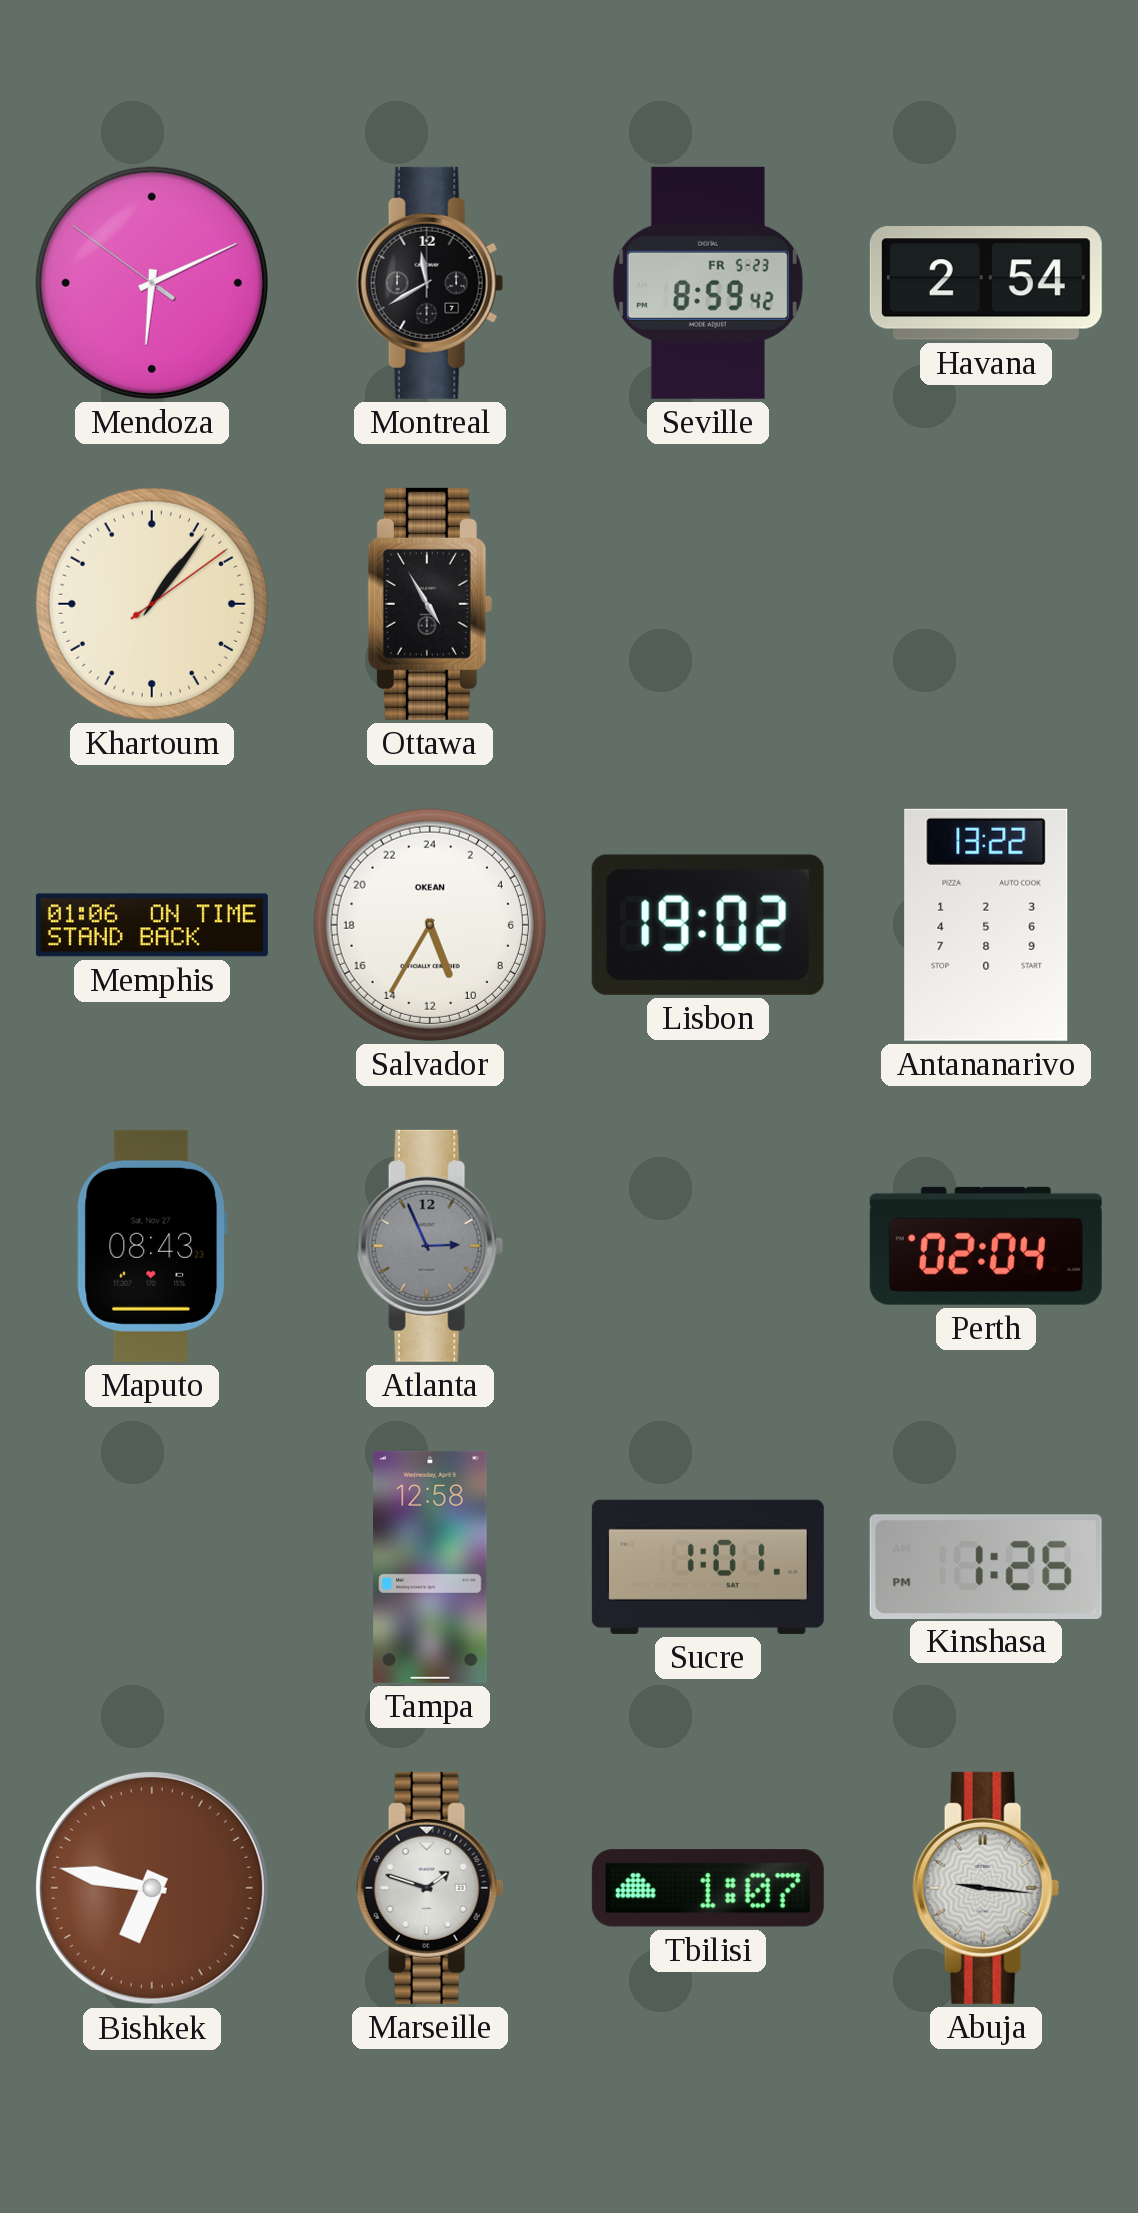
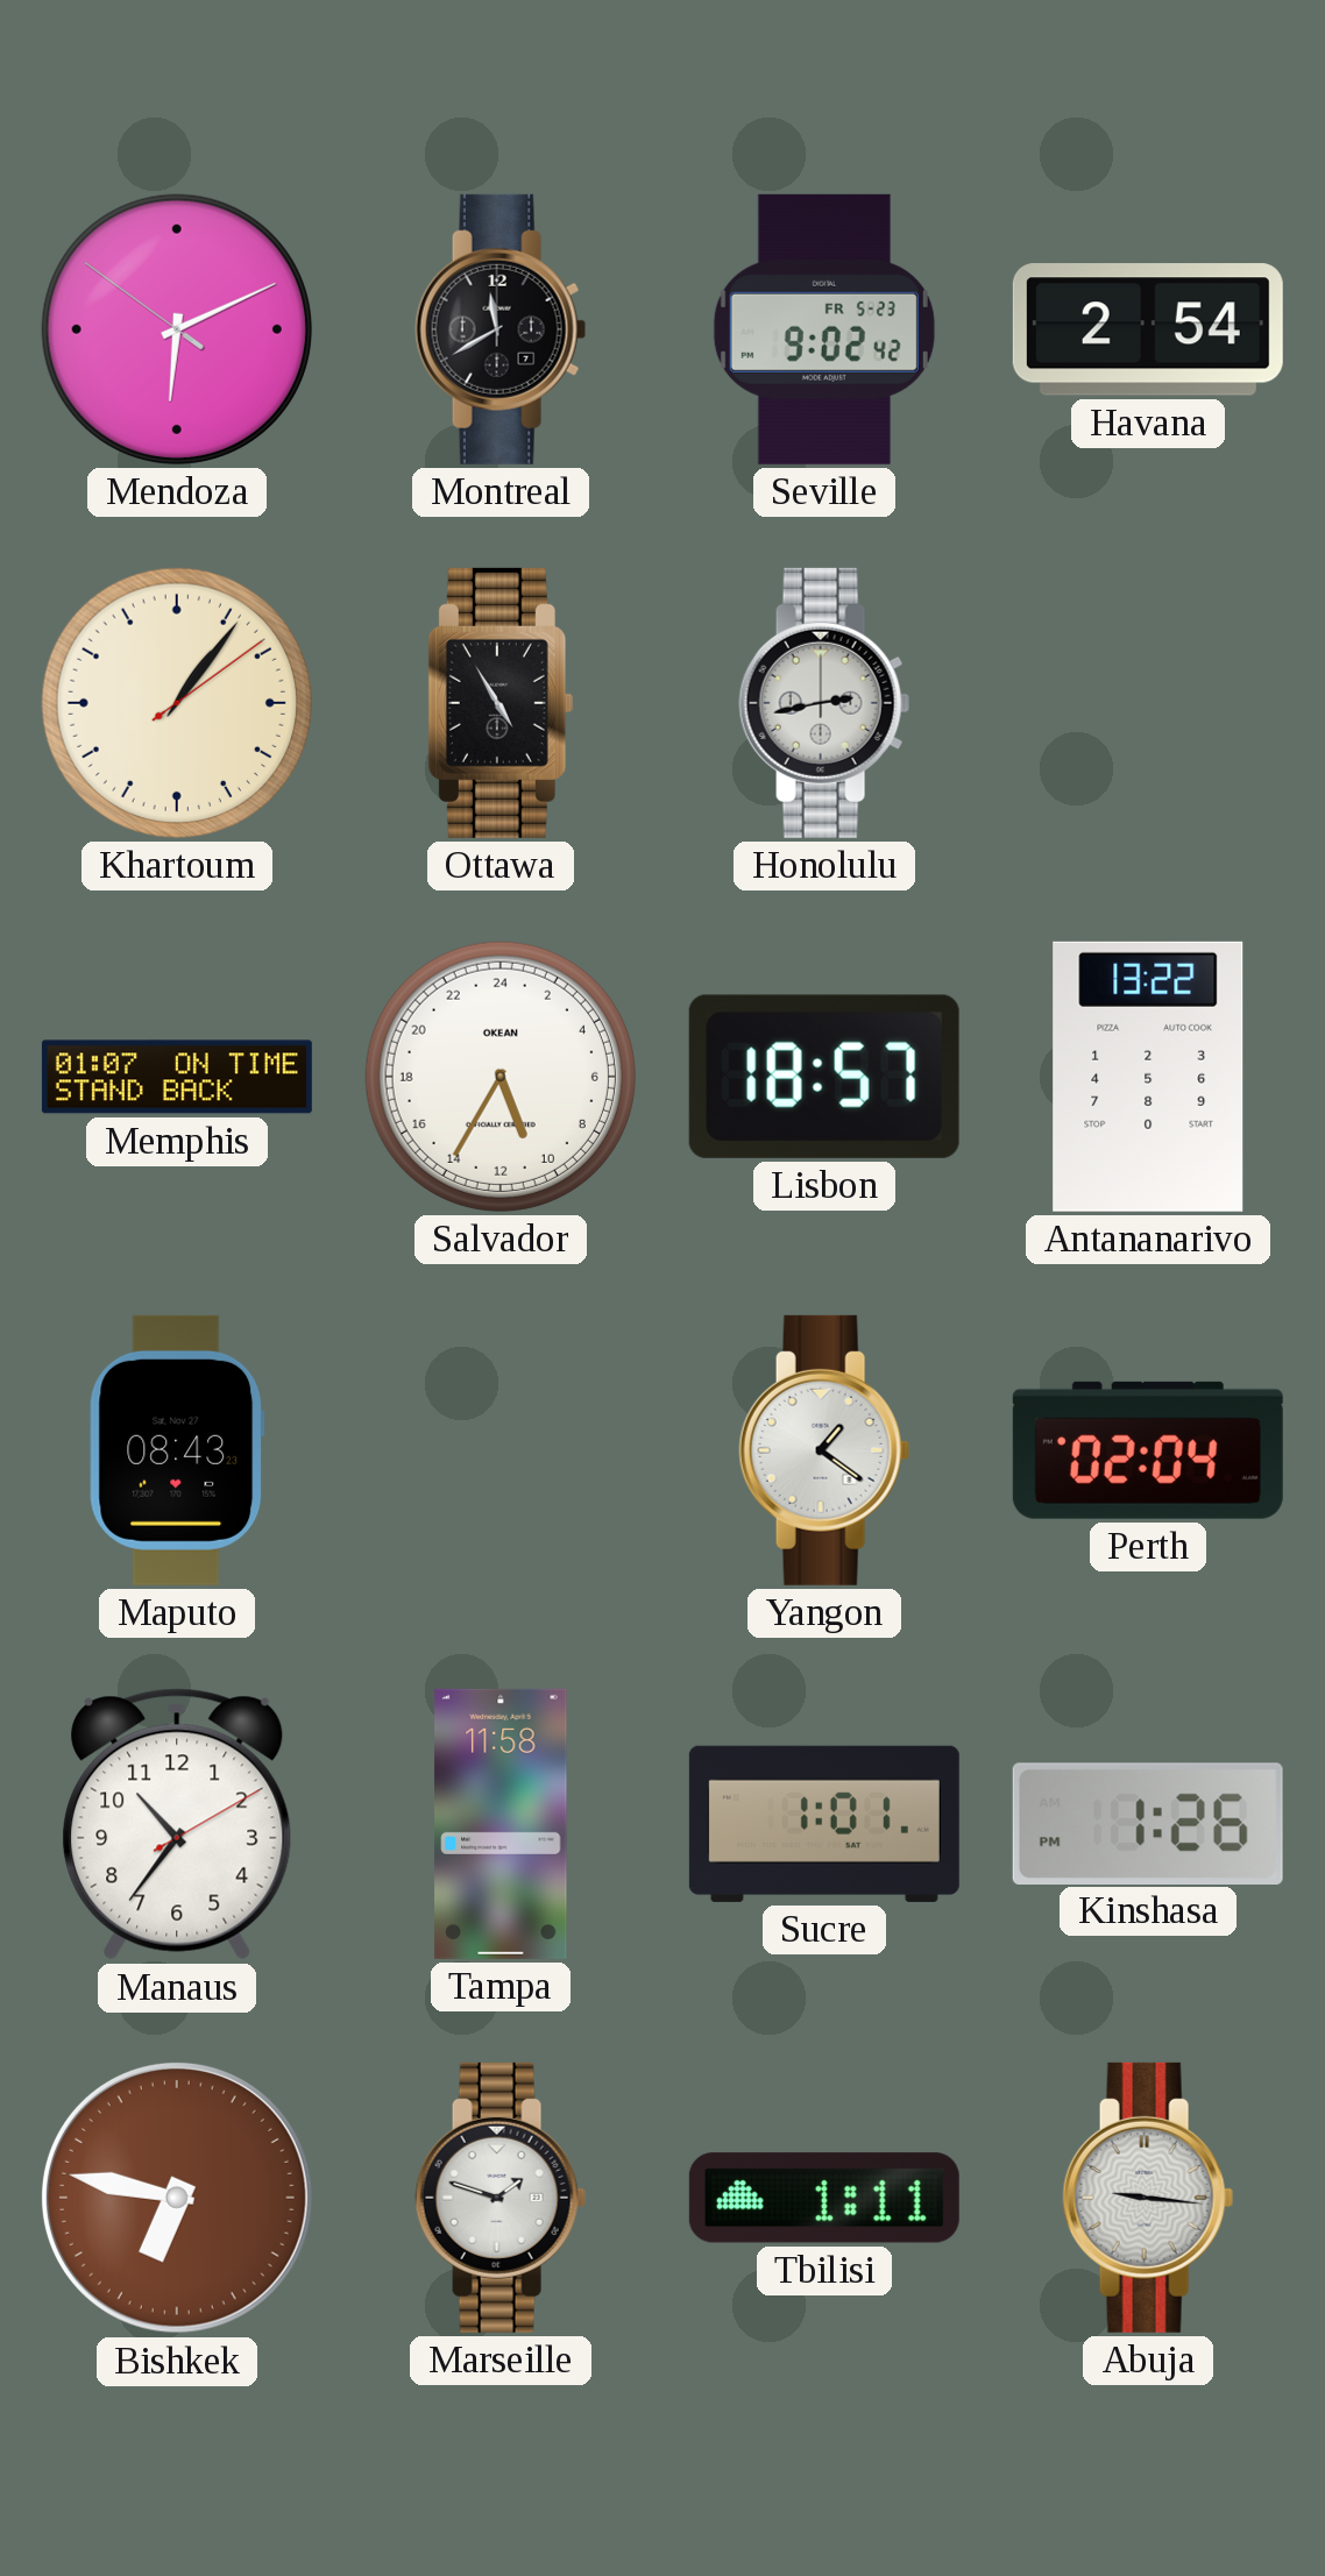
Seville: 8:59 -> 9:02 (824, 329)
Honolulu: none -> 2:43 (824, 703)
Memphis: 01:06 -> 01:07 (177, 1077)
Lisbon: 19:02 -> 18:57 (824, 1077)
Atlanta: 2:56 -> none (430, 1246)
Yangon: none -> 1:21 (824, 1450)
Manaus: none -> 10:36 (177, 1824)
Tampa: 12:58 -> 11:58 (501, 1824)
Tbilisi: 1:07 -> 1:11 (824, 2198)
